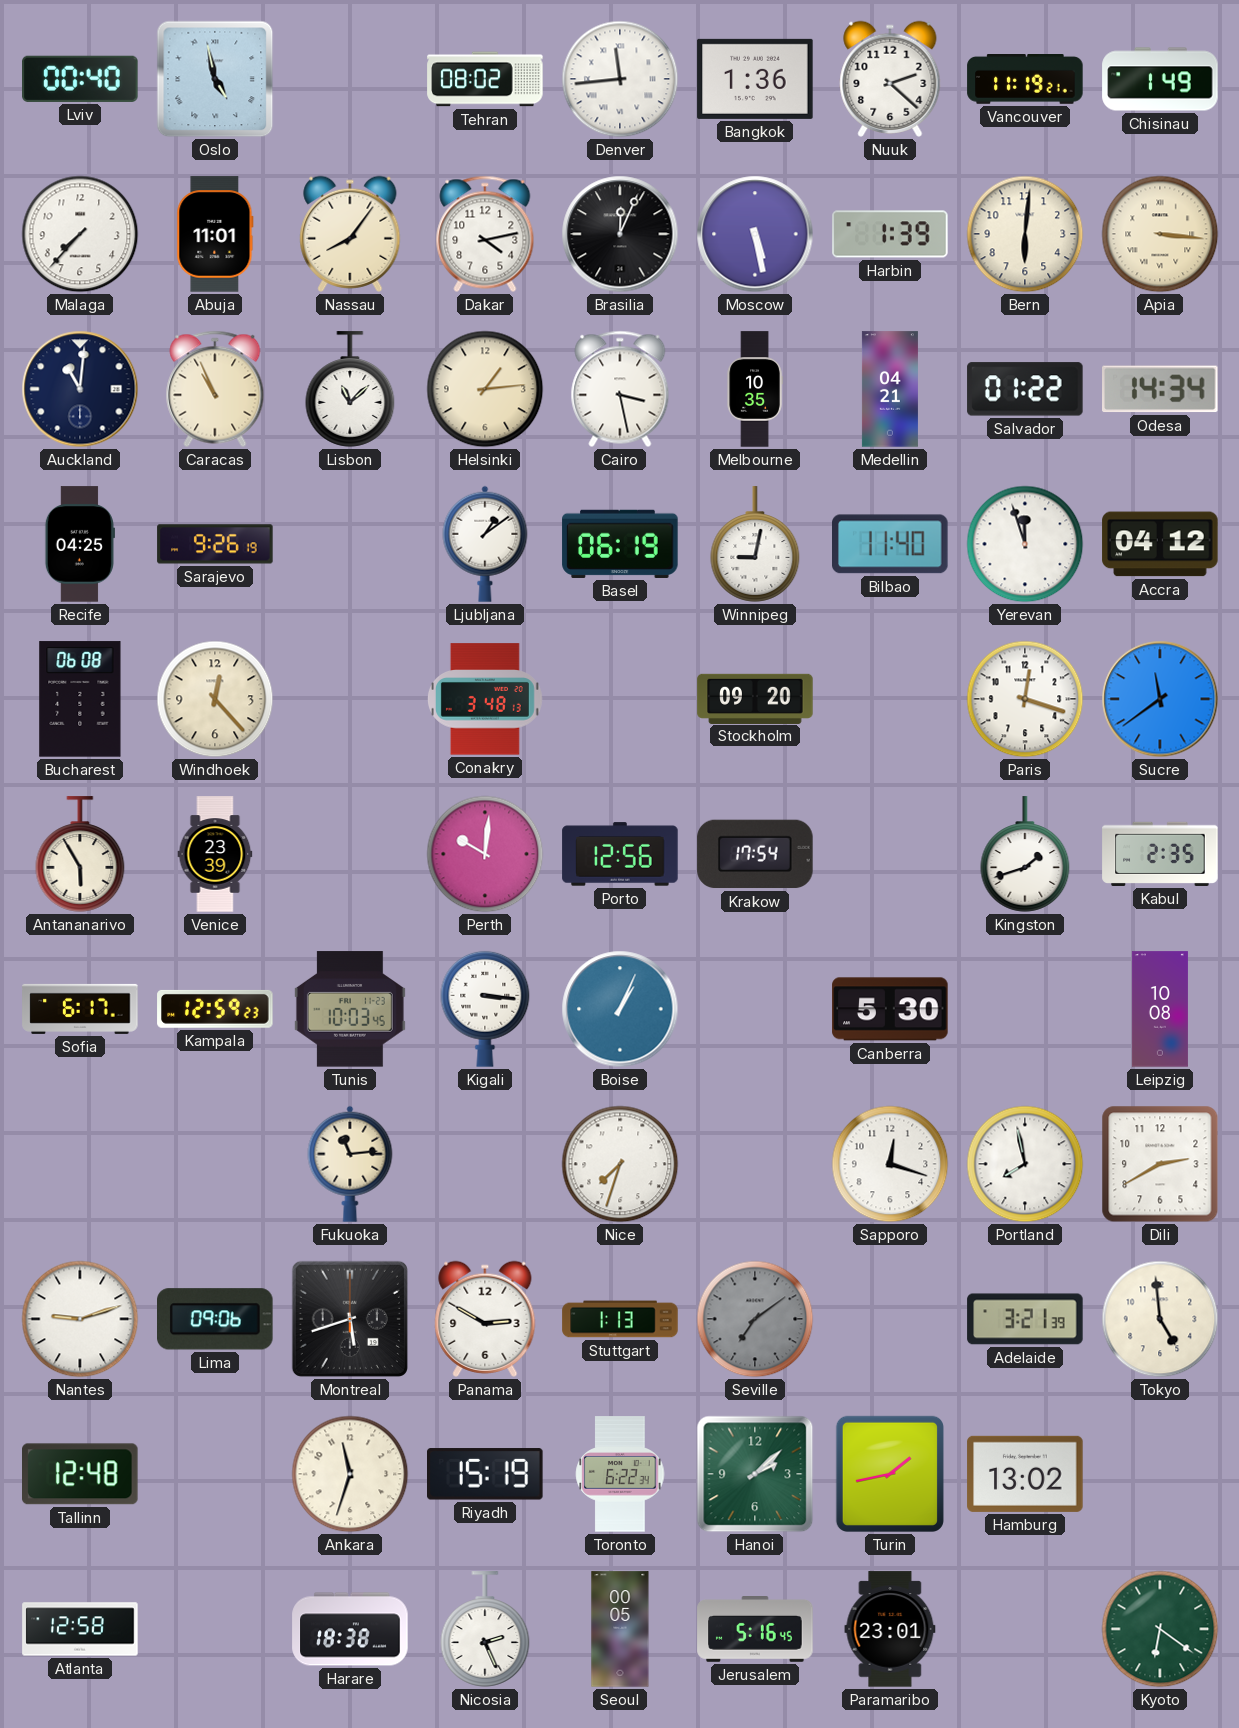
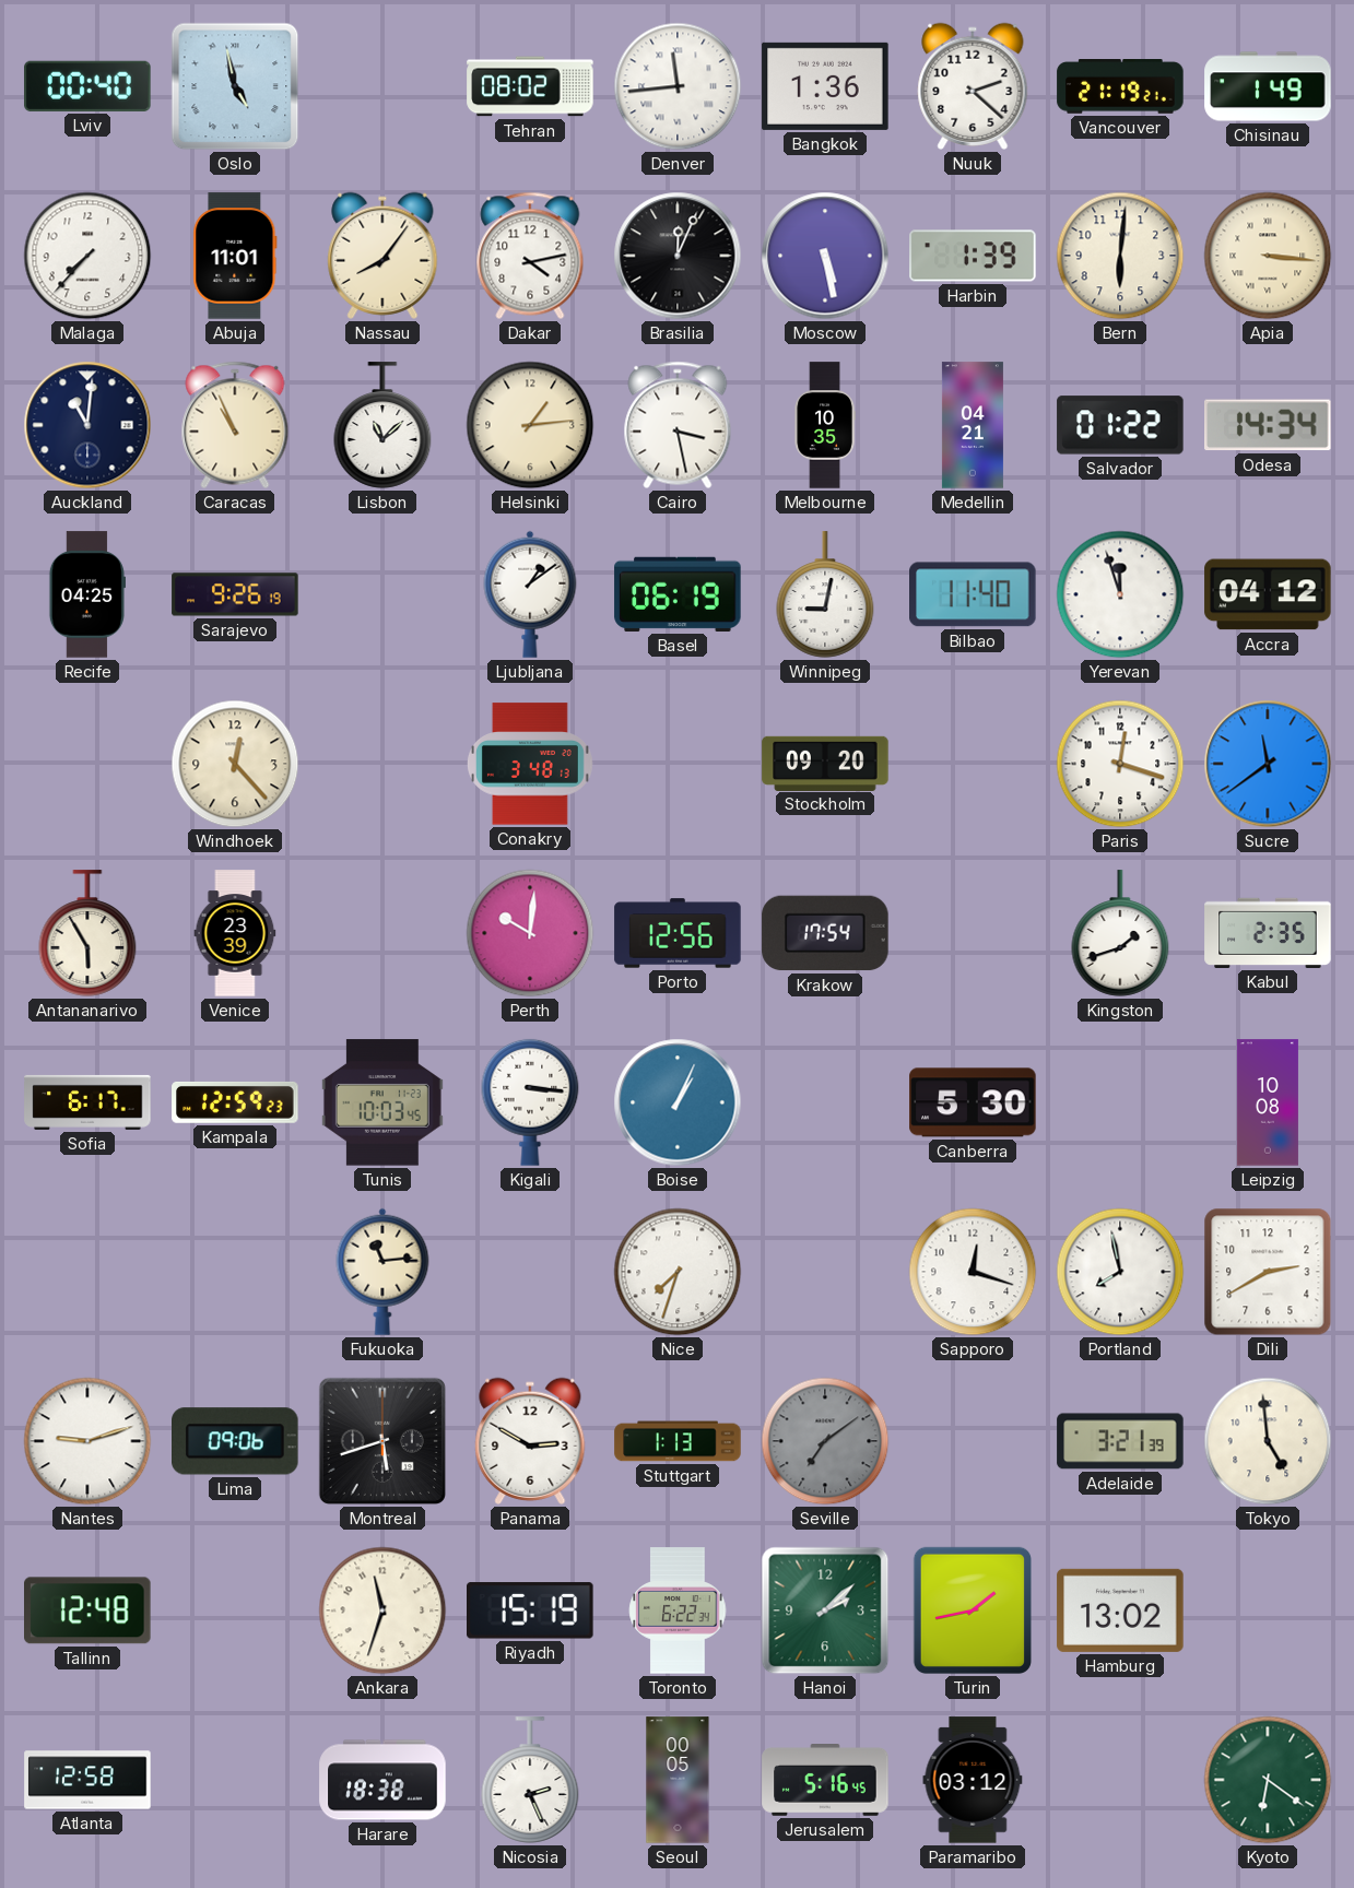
Vancouver: 11:19 -> 21:19 (1120, 87)
Bucharest: 06:08 -> none (80, 699)
Paramaribo: 23:01 -> 03:12 (973, 1780)
